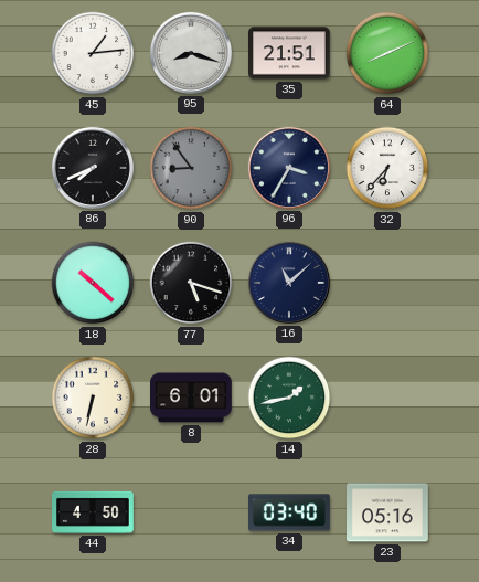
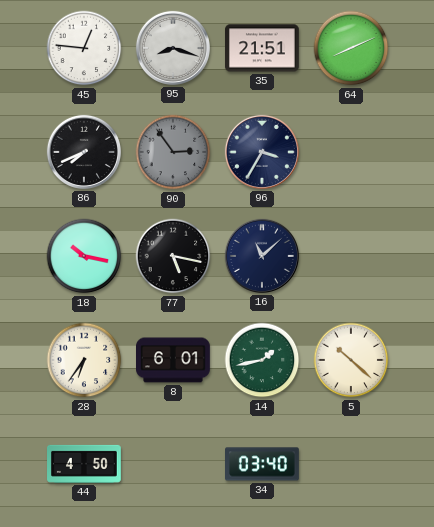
45: 1:14 -> 12:46 (84, 48)
90: 8:54 -> 2:54 (173, 152)
32: 6:37 -> none (387, 168)
18: 10:22 -> 10:17 (84, 256)
77: 5:18 -> 5:17 (173, 256)
28: 6:32 -> 6:36 (84, 360)
5: none -> 10:22 (351, 360)
23: 05:16 -> none (388, 512)
